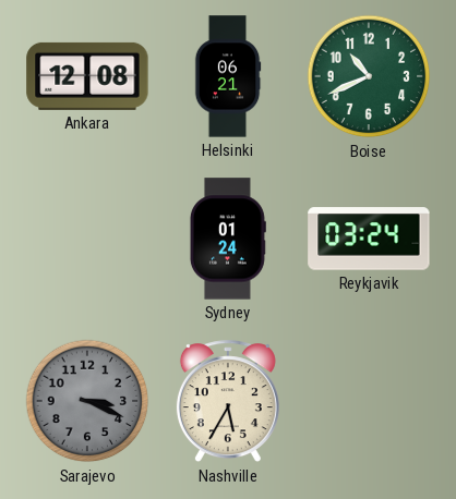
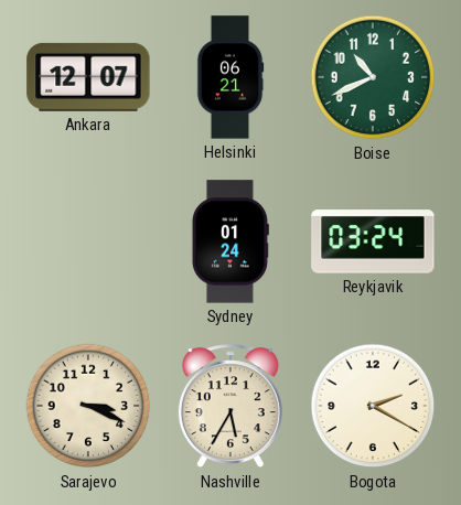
Ankara: 12:08 -> 12:07 (88, 77)
Sarajevo dial: grey -> cream (88, 406)
Bogota: none -> 2:20 (373, 406)
